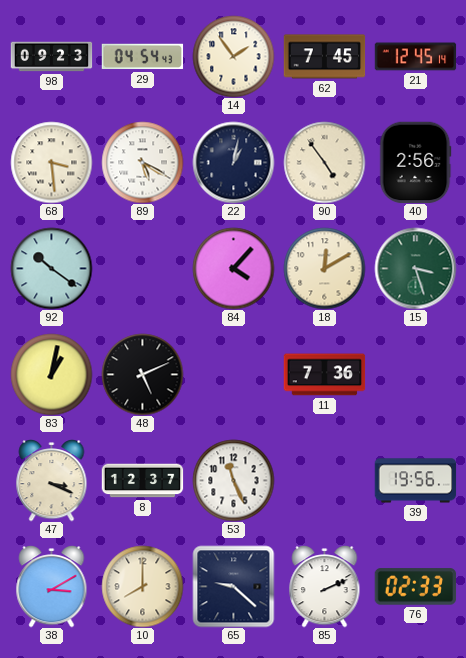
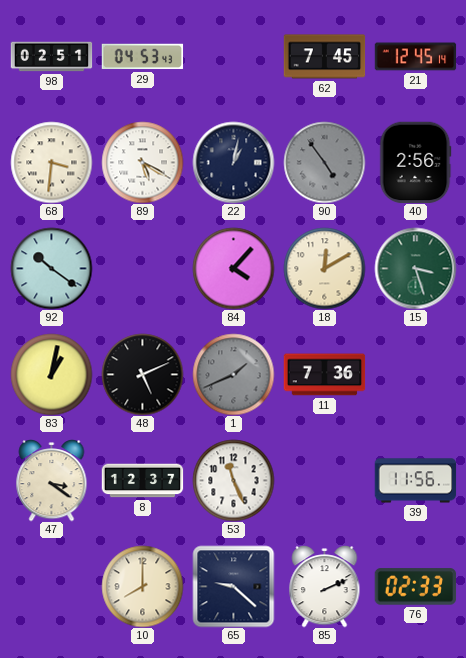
98: 09:23 -> 02:51 (51, 57)
29: 04:54 -> 04:53 (142, 57)
14: 1:54 -> none (233, 56)
68: 3:29 -> 3:31 (51, 162)
90 dial: cream -> grey (324, 162)
1: none -> 1:41 (233, 374)
47: 3:19 -> 3:21 (52, 481)
39: 19:56 -> 11:56 (415, 481)
38: 3:10 -> none (52, 587)
